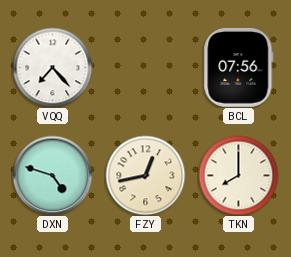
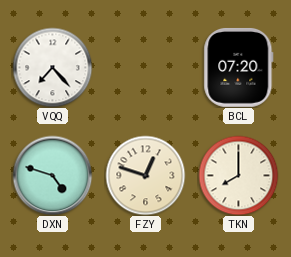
BCL: 07:56 -> 07:20 (239, 67)
FZY: 12:43 -> 12:48 (145, 175)
